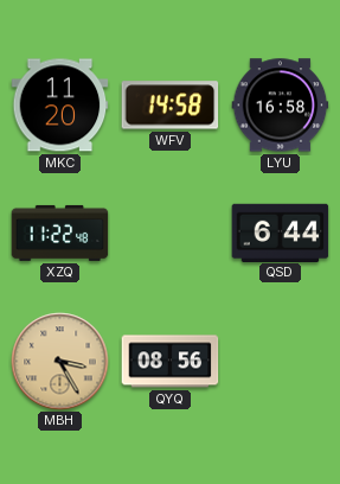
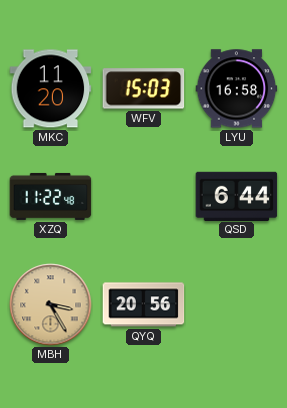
WFV: 14:58 -> 15:03 (144, 89)
QYQ: 08:56 -> 20:56 (144, 305)
